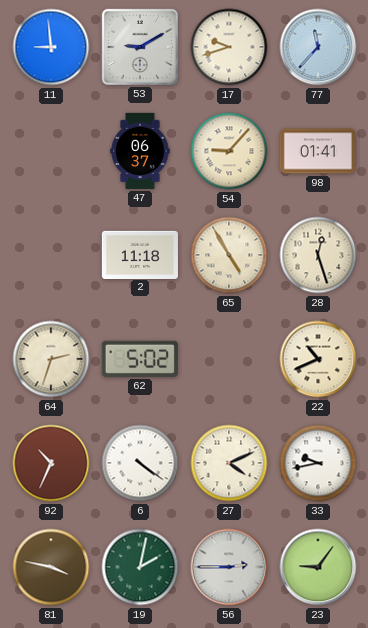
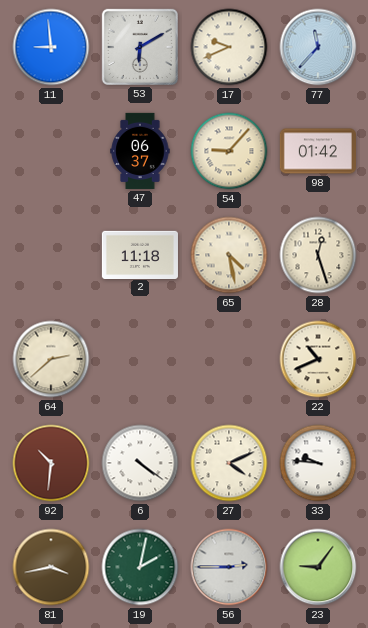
53: 9:10 -> 6:10 (140, 47)
17: 9:42 -> 9:41 (229, 47)
98: 01:41 -> 01:42 (318, 151)
65: 4:55 -> 4:28 (229, 255)
64: 2:33 -> 2:38 (51, 359)
62: 5:02 -> none (140, 359)
92: 10:34 -> 10:31 (51, 463)
33: 9:43 -> 9:46 (318, 463)
81: 3:47 -> 3:43 (51, 567)
